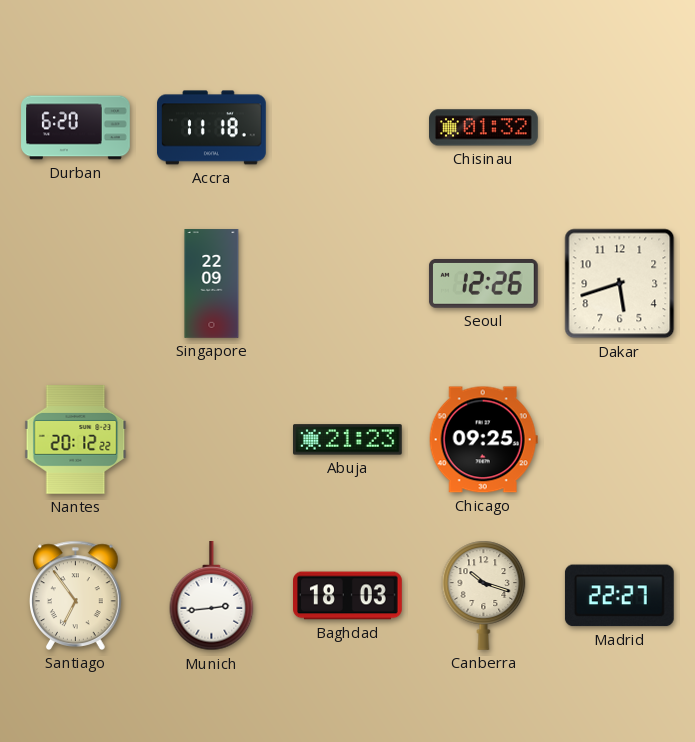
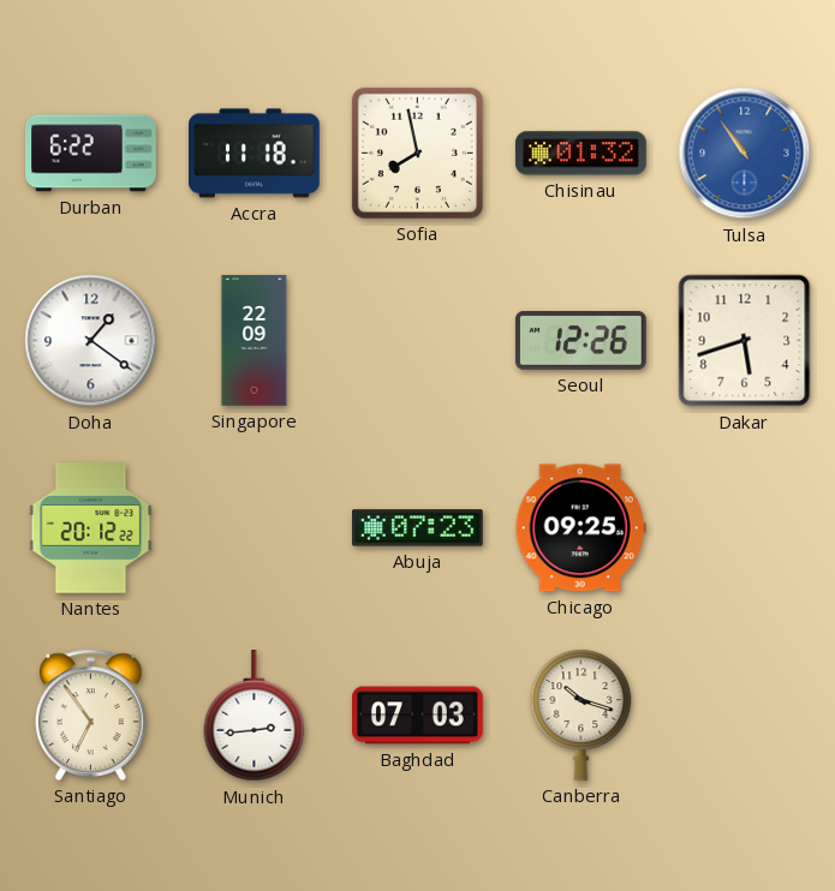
Durban: 6:20 -> 6:22 (91, 154)
Sofia: none -> 7:58 (417, 153)
Tulsa: none -> 10:54 (745, 154)
Doha: none -> 1:21 (91, 341)
Abuja: 21:23 -> 07:23 (418, 528)
Baghdad: 18:03 -> 07:03 (418, 716)
Madrid: 22:27 -> none (619, 596)
